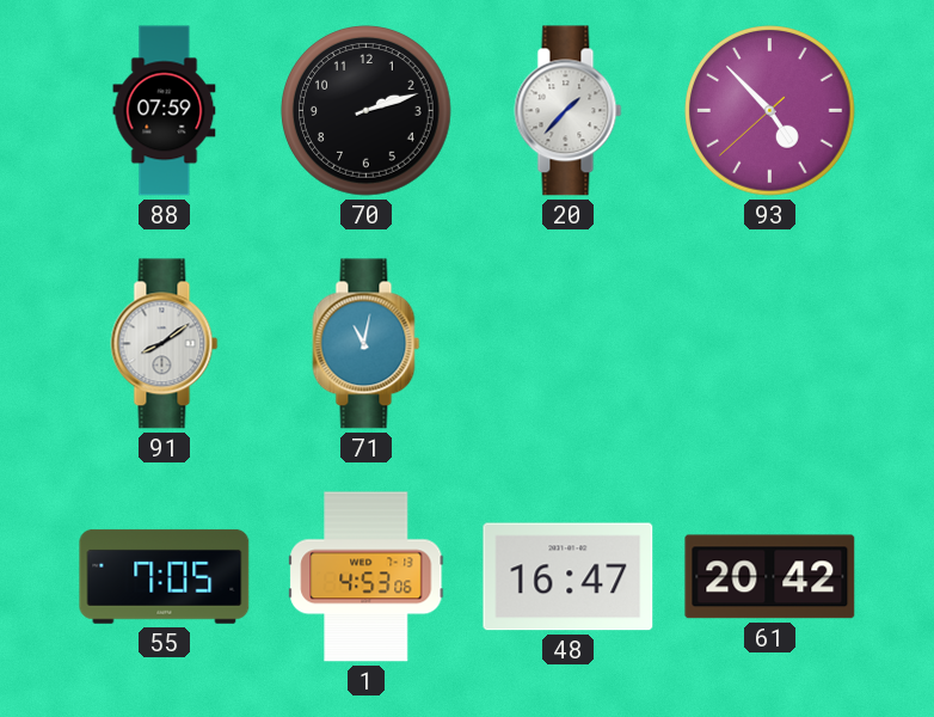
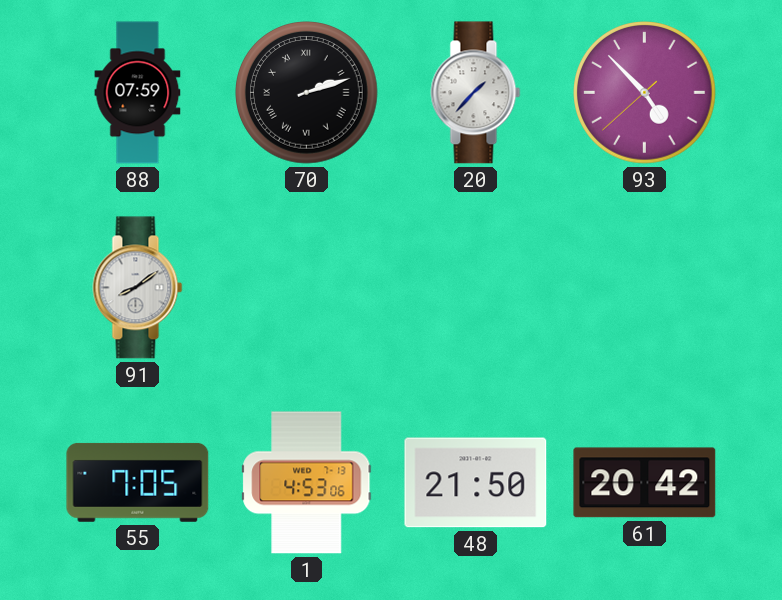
70 numerals: Arabic -> Roman (307, 93)
71: 11:02 -> none (367, 344)
48: 16:47 -> 21:50 (476, 483)
